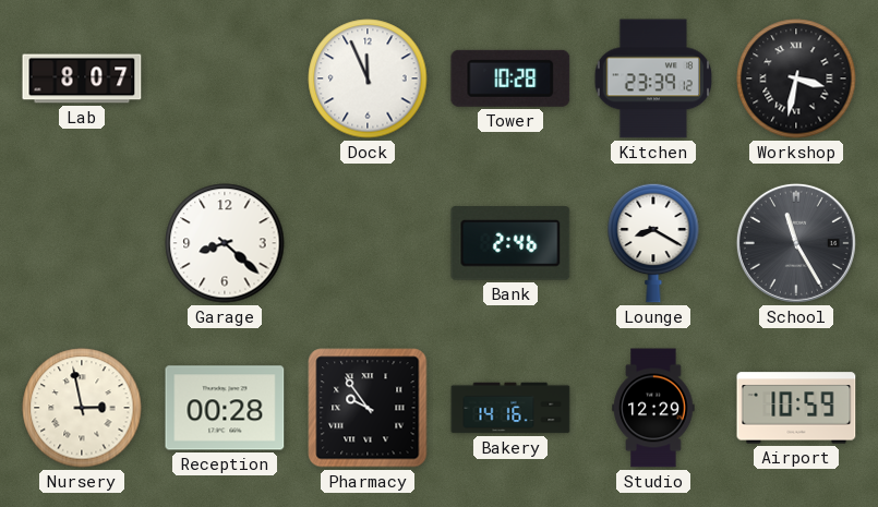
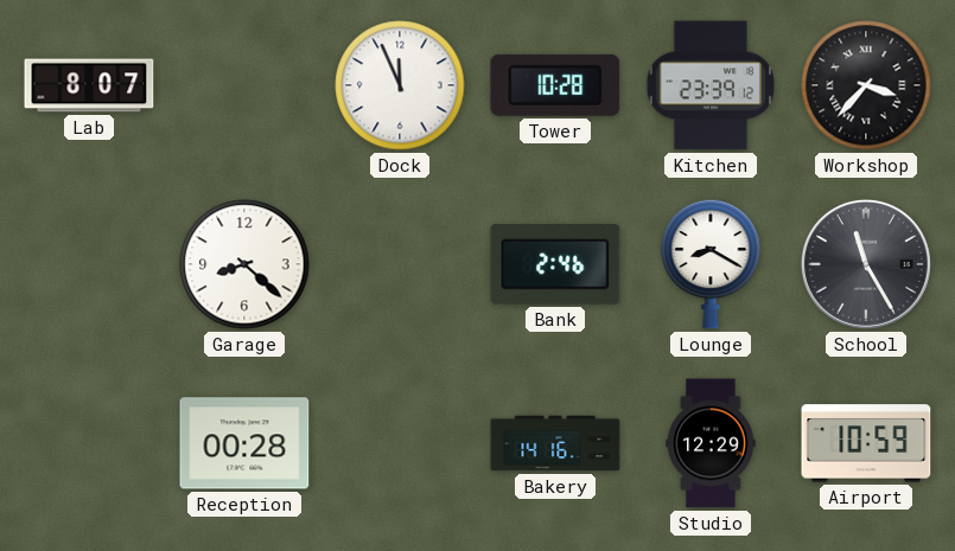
Workshop: 3:32 -> 3:37 (866, 85)
Nursery: 2:58 -> none (82, 408)
Pharmacy: 9:54 -> none (368, 408)
